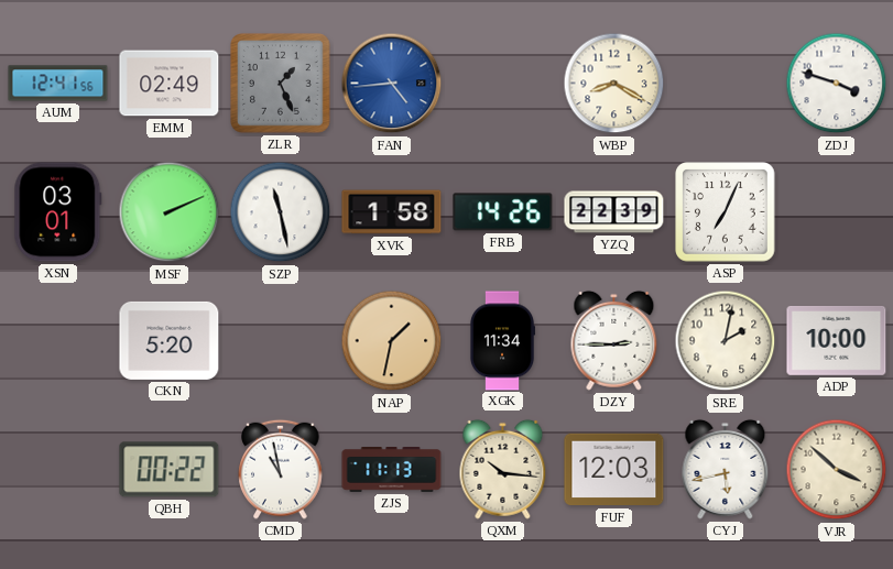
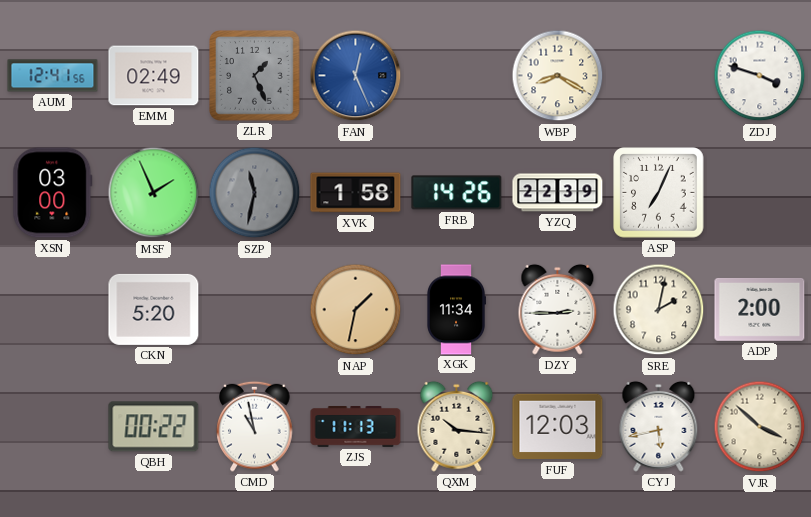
FAN: 4:44 -> 12:26 (356, 76)
XSN: 03:01 -> 03:00 (53, 193)
MSF: 2:11 -> 1:56 (154, 193)
SZP: 11:28 -> 11:32 (255, 193)
SZP dial: white -> grey (255, 193)
ADP: 10:00 -> 2:00 (760, 309)
